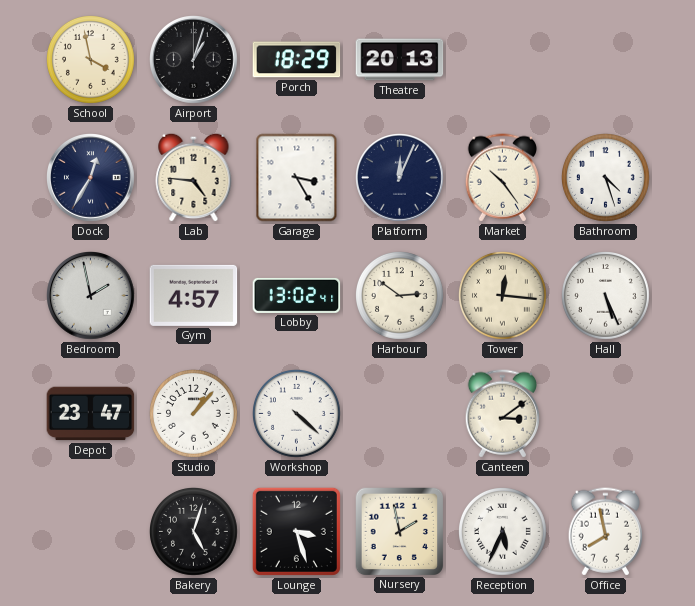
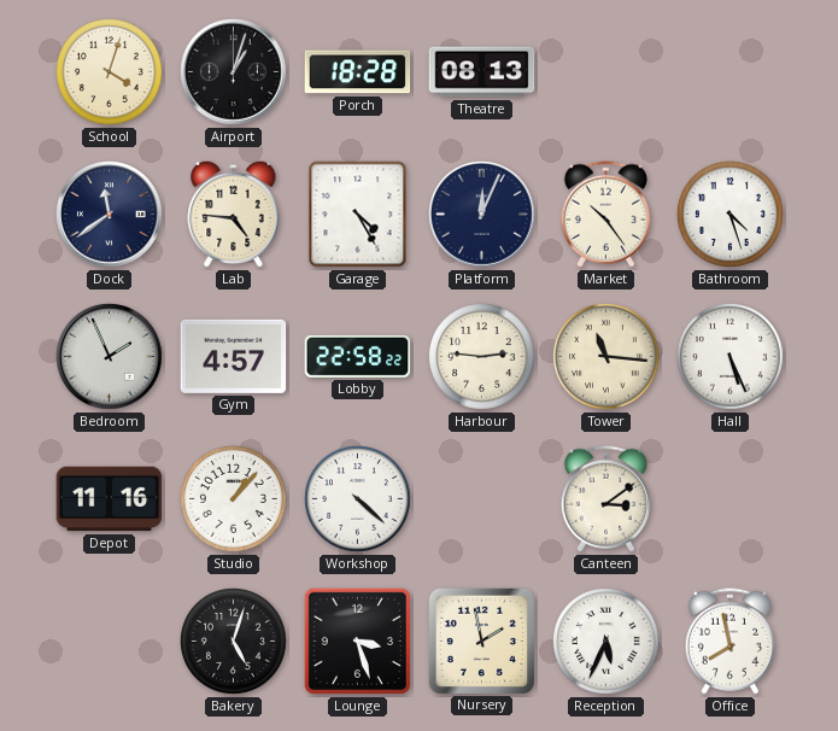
School: 3:58 -> 4:03 (110, 72)
Porch: 18:29 -> 18:28 (358, 72)
Theatre: 20:13 -> 08:13 (482, 72)
Dock: 12:35 -> 11:39 (110, 215)
Garage: 3:25 -> 4:25 (358, 215)
Bedroom: 1:58 -> 1:56 (110, 357)
Lobby: 13:02 -> 22:58 (358, 356)
Harbour: 2:51 -> 2:46 (482, 357)
Tower: 12:16 -> 11:16 (606, 357)
Depot: 23:47 -> 11:16 (110, 499)
